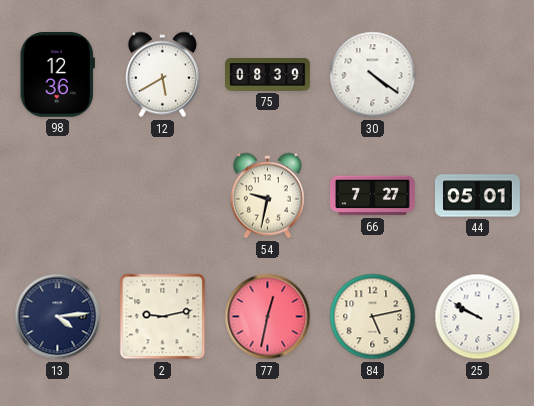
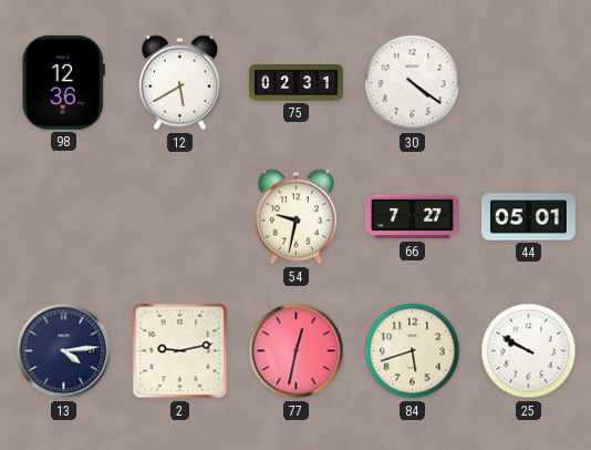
75: 08:39 -> 02:31 (297, 83)
84: 5:13 -> 5:42 (413, 351)
